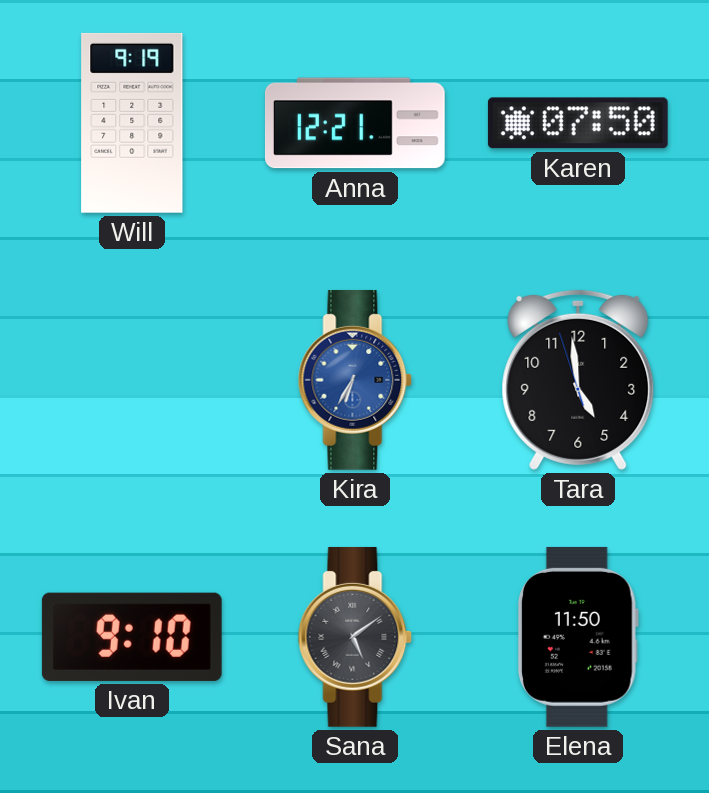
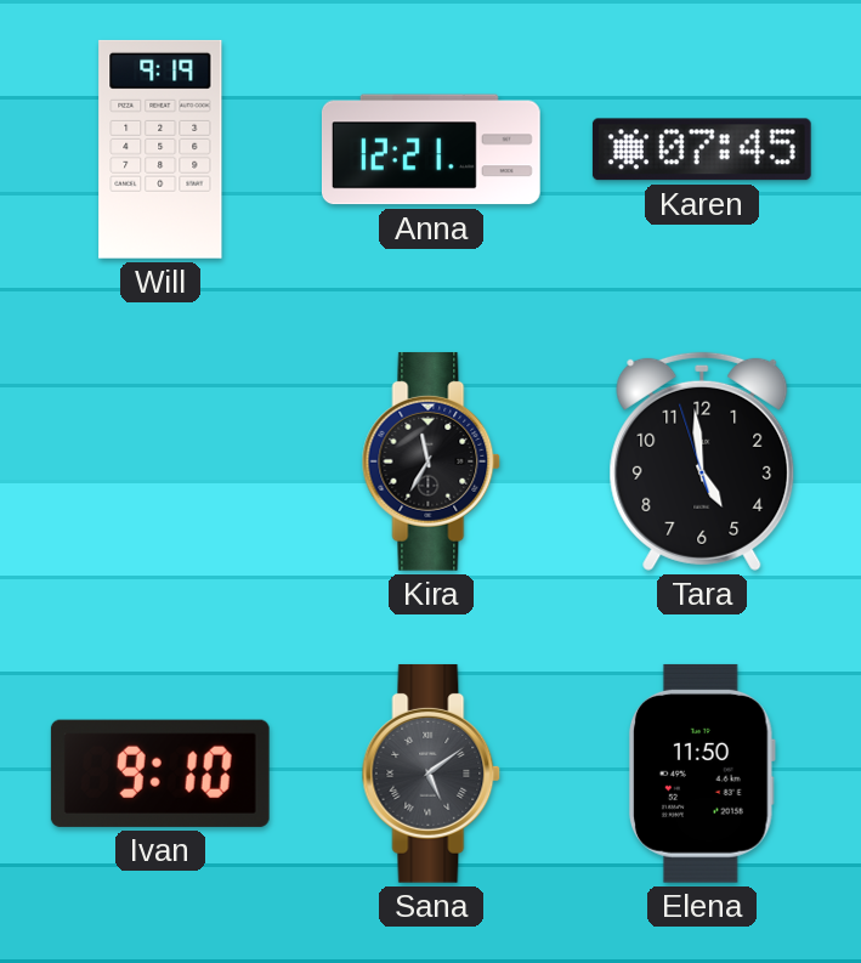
Karen: 07:50 -> 07:45 (702, 149)
Kira: 6:35 -> 11:35 (431, 461)
Kira dial: blue -> black (431, 461)
